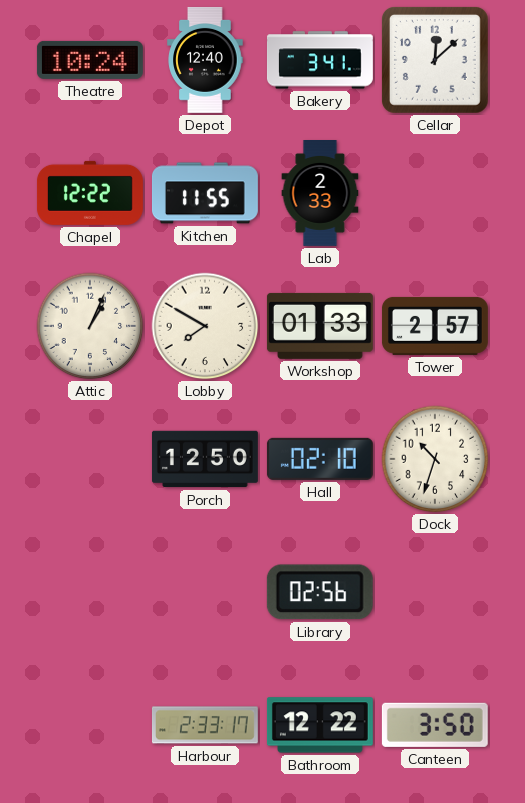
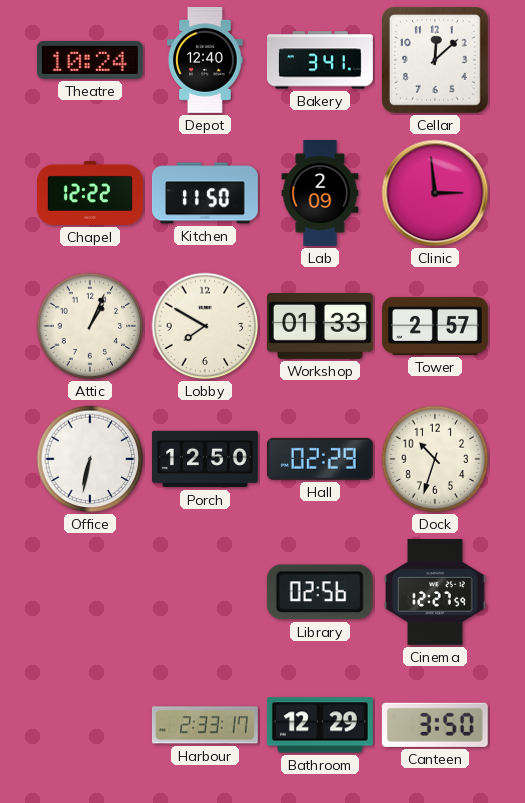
Kitchen: 11:55 -> 11:50 (205, 193)
Lab: 2:33 -> 2:09 (320, 194)
Clinic: none -> 2:59 (435, 193)
Office: none -> 6:32 (90, 459)
Hall: 02:10 -> 02:29 (320, 459)
Cinema: none -> 12:27 (436, 592)
Bathroom: 12:22 -> 12:29 (320, 725)
